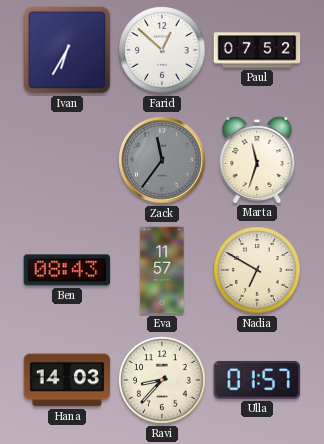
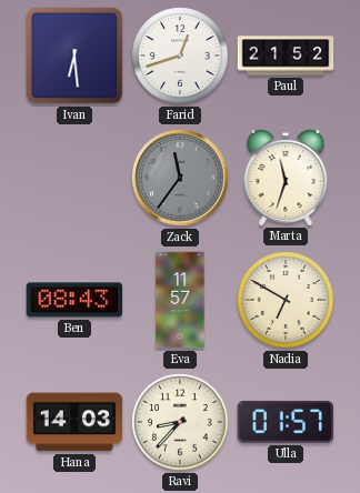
Ivan: 6:35 -> 6:29 (74, 56)
Farid: 12:52 -> 12:42 (180, 56)
Paul: 07:52 -> 21:52 (286, 56)
